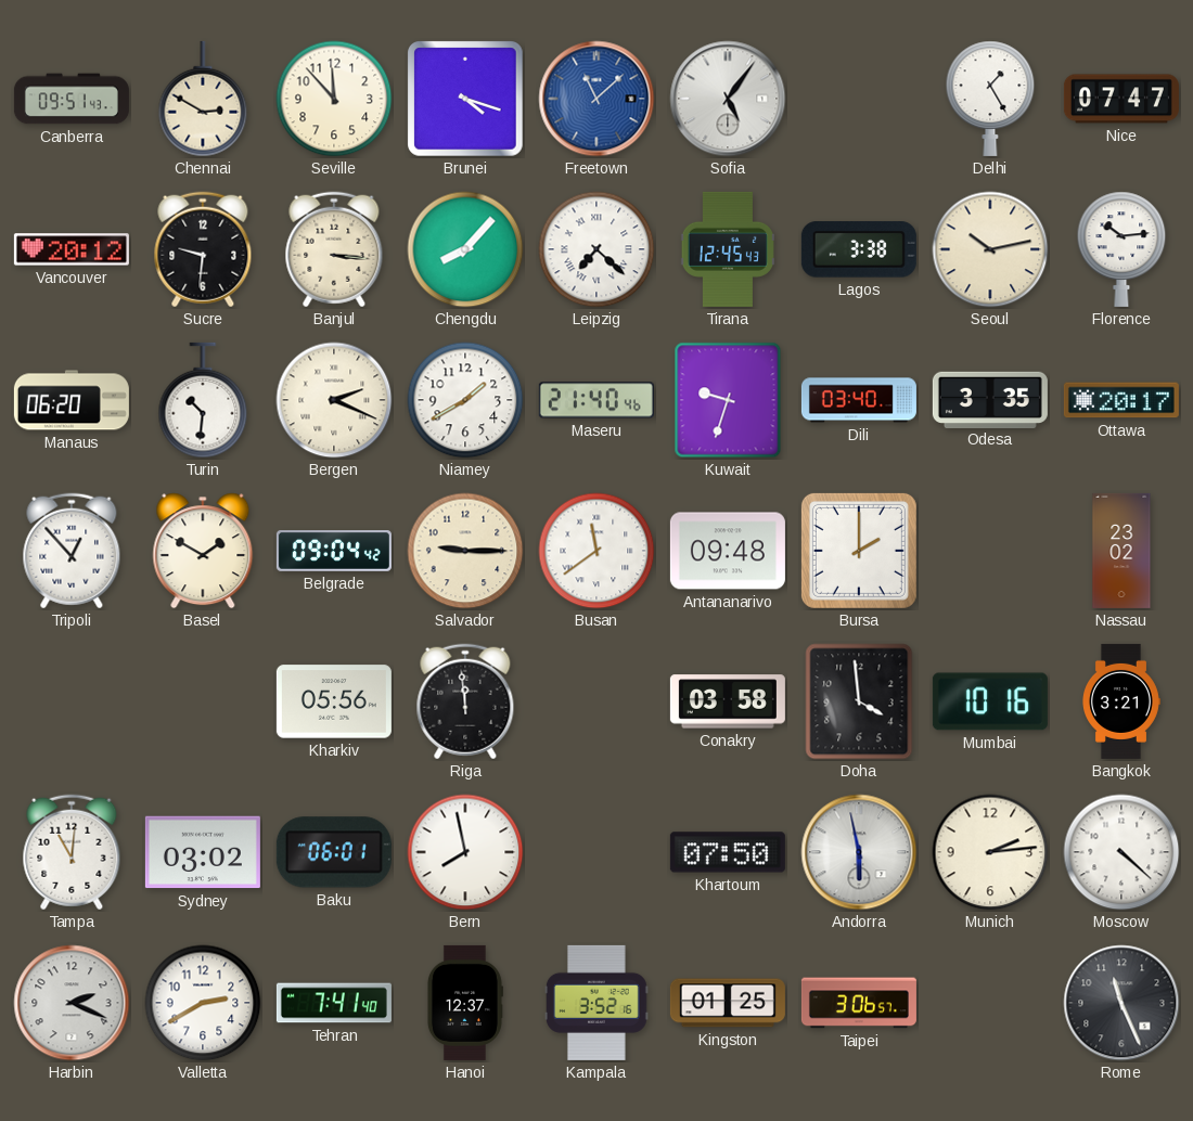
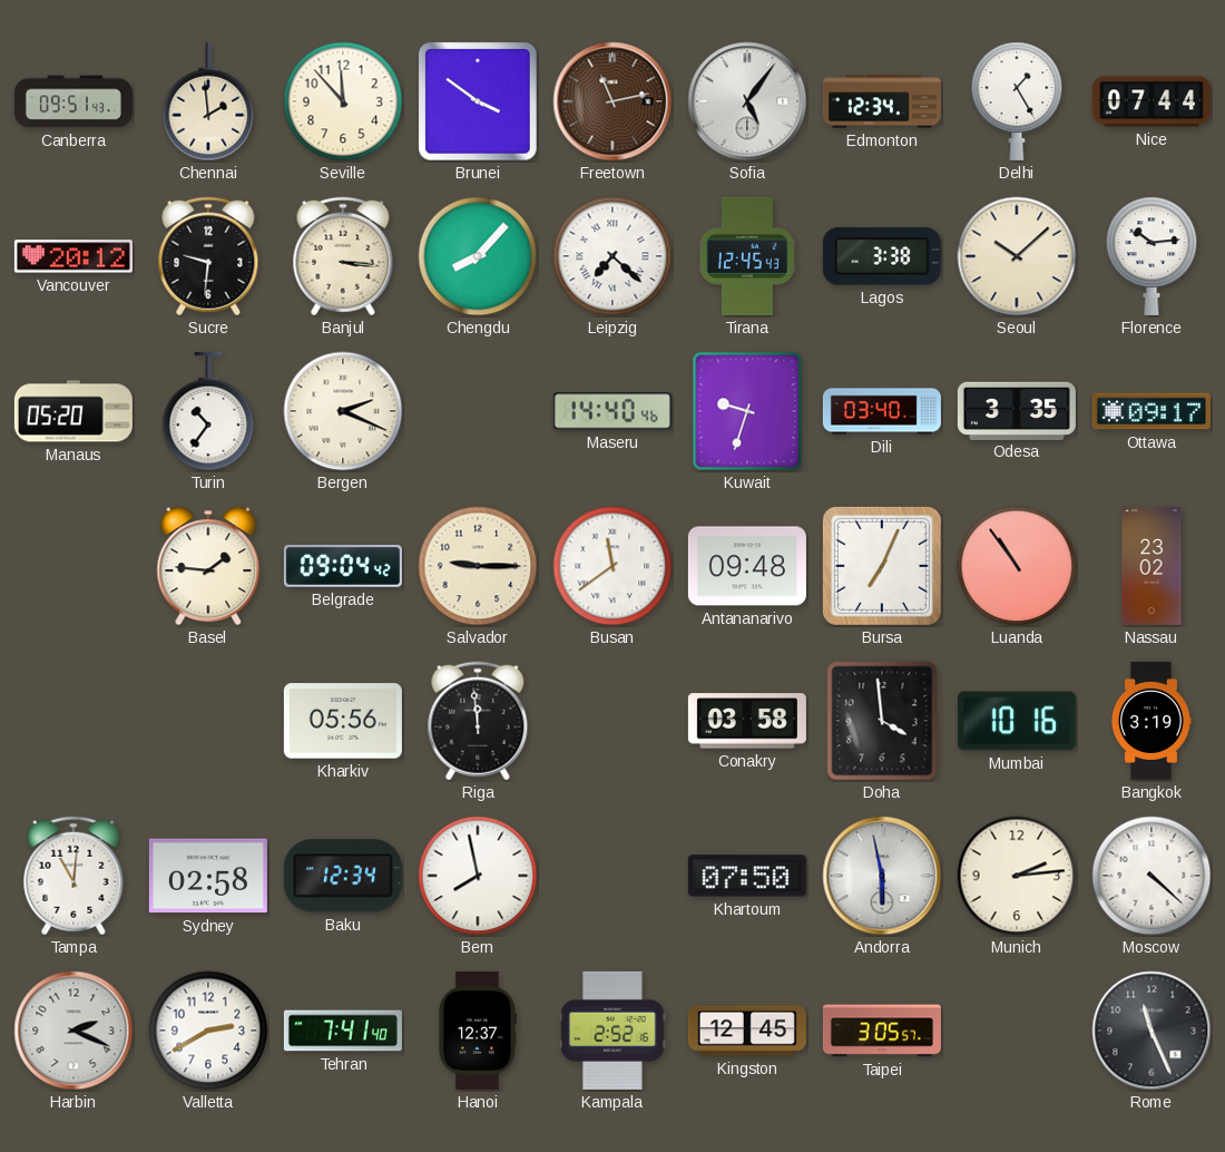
Chennai: 2:50 -> 1:59 (208, 101)
Brunei: 4:18 -> 3:51 (479, 102)
Freetown: 11:08 -> 11:13 (612, 101)
Freetown dial: blue -> brown (612, 101)
Edmonton: none -> 12:34 (882, 101)
Nice: 07:47 -> 07:44 (1151, 101)
Seoul: 10:13 -> 10:08 (1017, 256)
Manaus: 06:20 -> 05:20 (73, 411)
Turin: 10:31 -> 10:36 (208, 411)
Niamey: 1:40 -> none (465, 400)
Maseru: 21:40 -> 14:40 (612, 411)
Ottawa: 20:17 -> 09:17 (1151, 411)
Tripoli: 12:53 -> none (72, 551)
Basel: 1:50 -> 1:46 (208, 566)
Bursa: 2:00 -> 7:04 (882, 566)
Luanda: none -> 10:54 (1017, 566)
Bangkok: 3:21 -> 3:19 (1151, 721)
Sydney: 03:02 -> 02:58 (208, 876)
Baku: 06:01 -> 12:34 (343, 876)
Kampala: 3:52 -> 2:52 (614, 1031)
Kingston: 01:25 -> 12:45 (747, 1031)
Taipei: 3:06 -> 3:05 (882, 1031)
